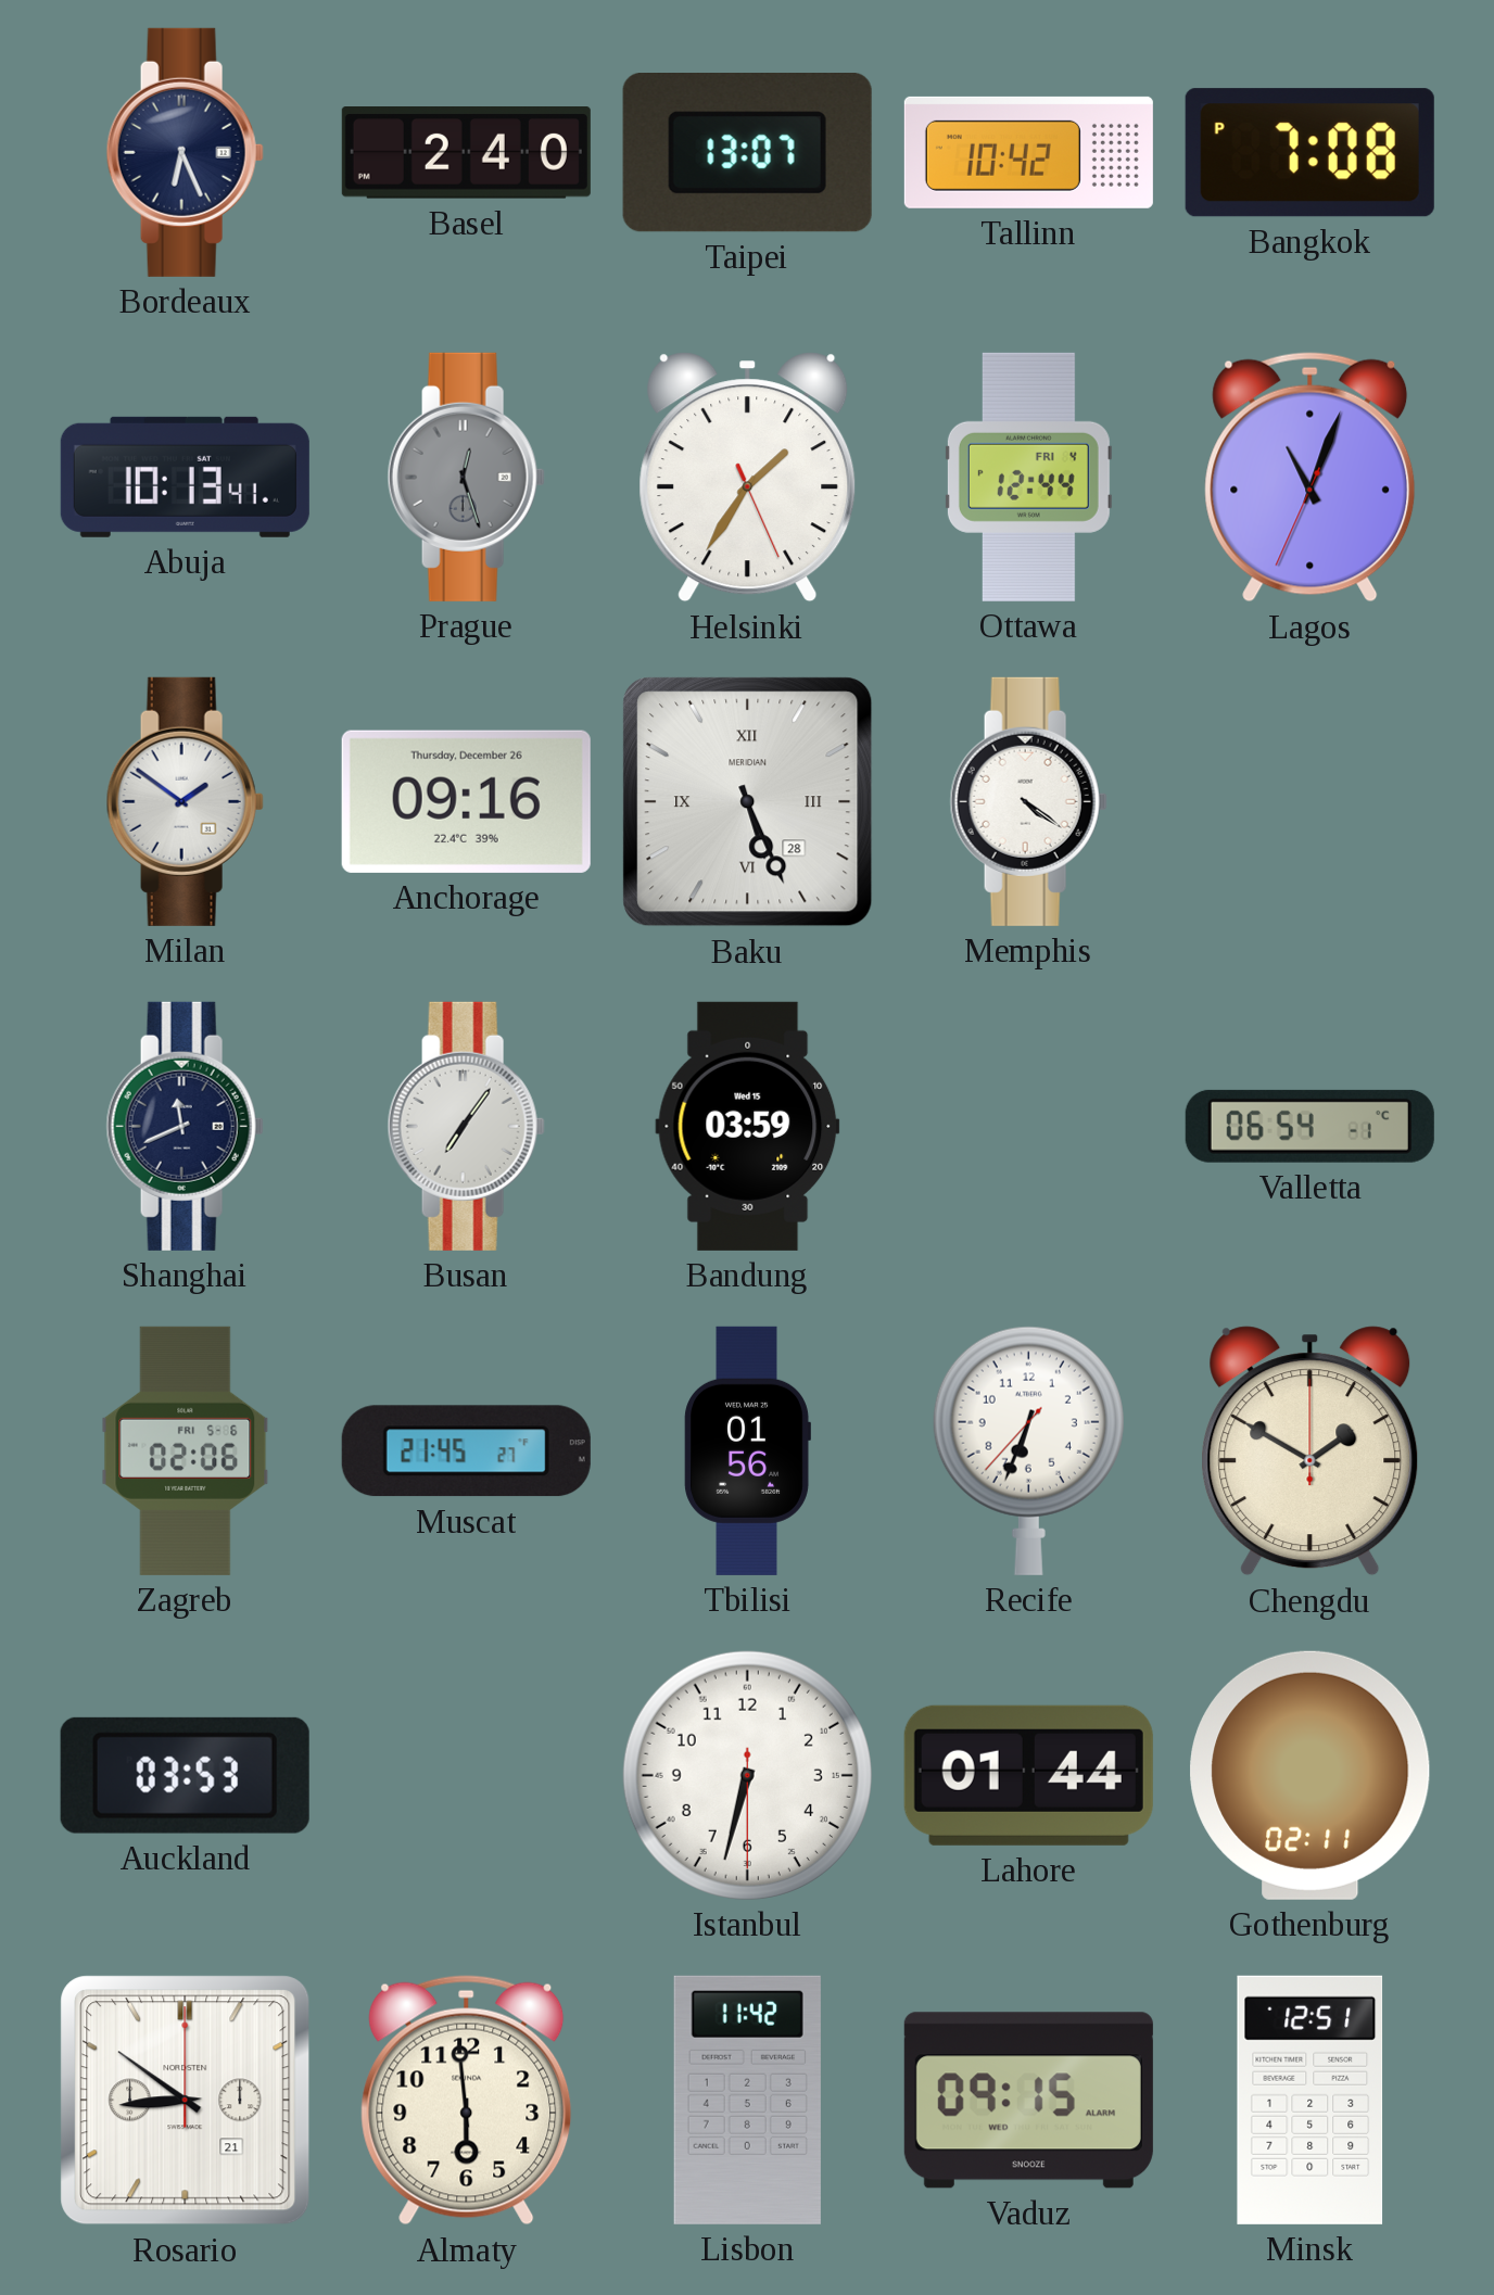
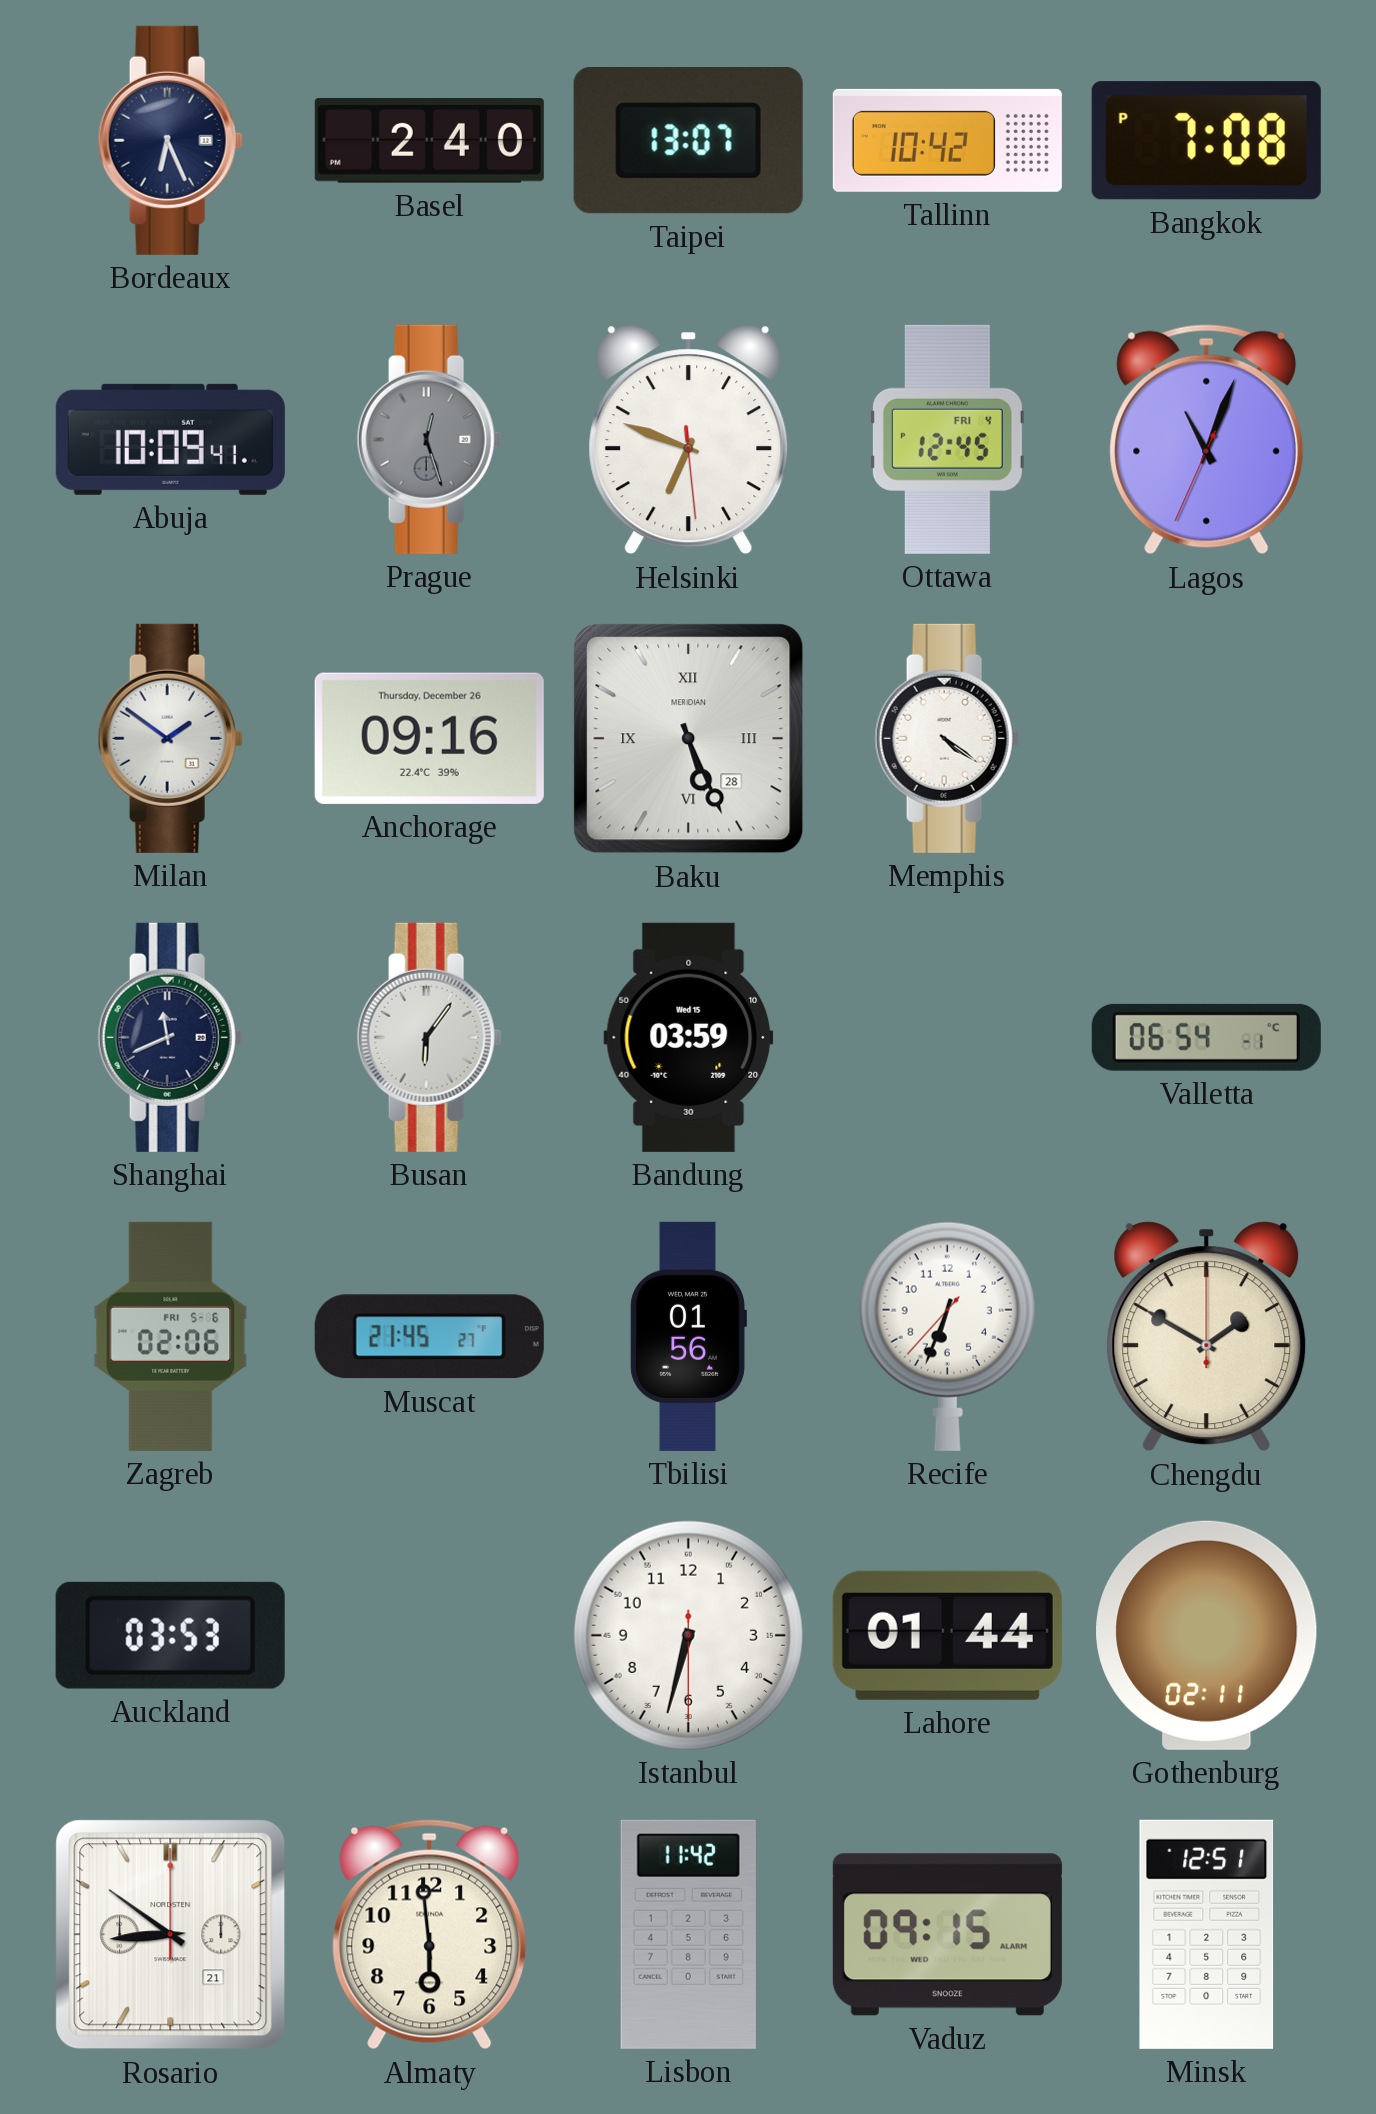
Abuja: 10:13 -> 10:09 (170, 439)
Helsinki: 1:35 -> 6:48 (689, 440)
Ottawa: 12:44 -> 12:45 (947, 439)
Busan: 7:06 -> 6:06 (429, 1037)
